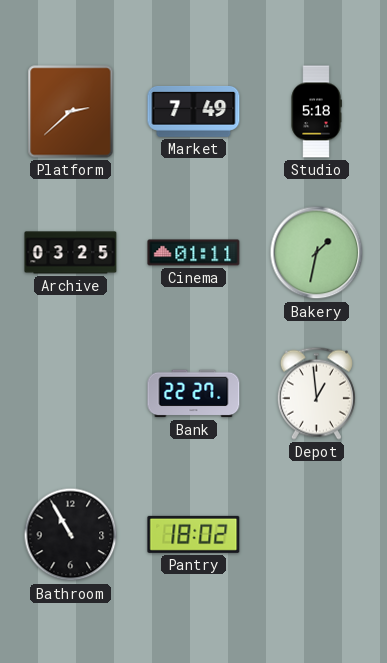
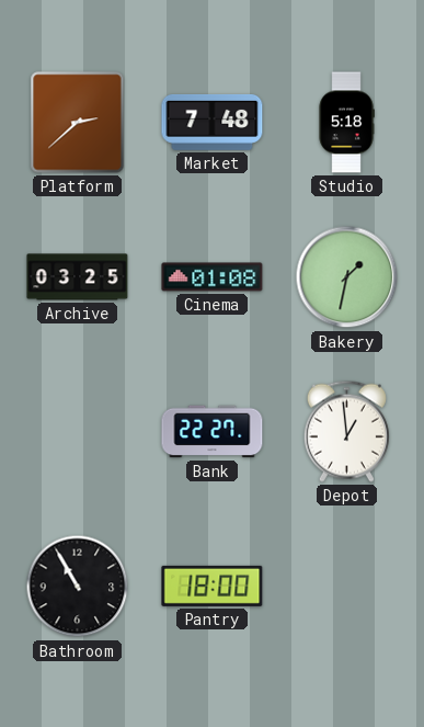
Market: 7:49 -> 7:48 (213, 122)
Cinema: 01:11 -> 01:08 (213, 277)
Pantry: 18:02 -> 18:00 (213, 586)
